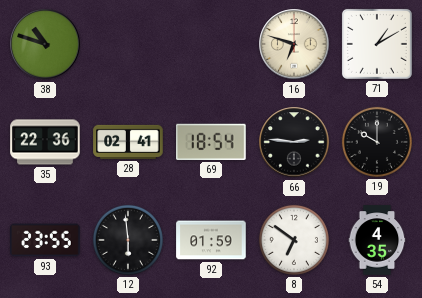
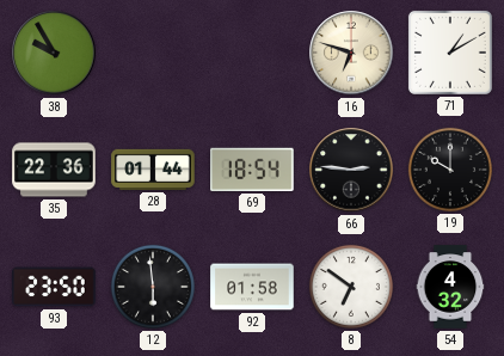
38: 10:48 -> 9:55 (54, 53)
28: 02:41 -> 01:44 (153, 170)
93: 23:55 -> 23:50 (54, 287)
92: 01:59 -> 01:58 (252, 287)
54: 4:35 -> 4:32 (450, 287)
